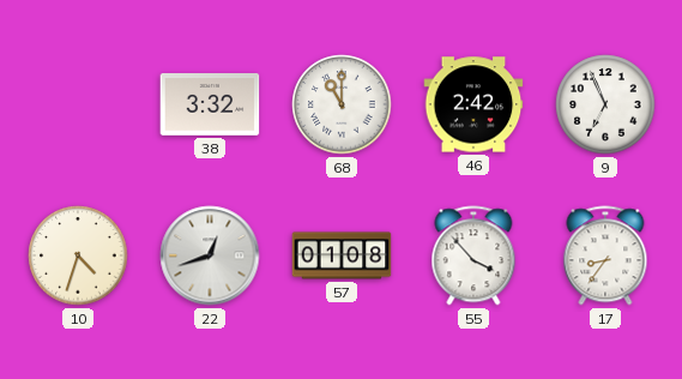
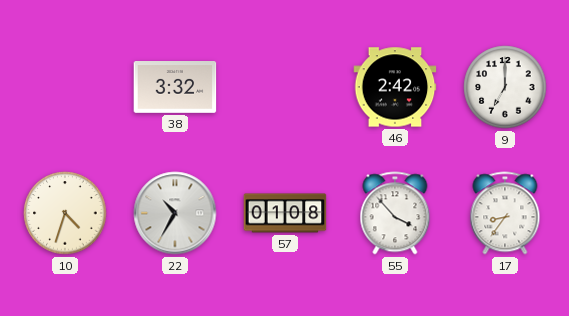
68: 11:00 -> none (342, 104)
9: 6:56 -> 7:00 (505, 87)
22: 12:42 -> 10:35 (175, 213)
